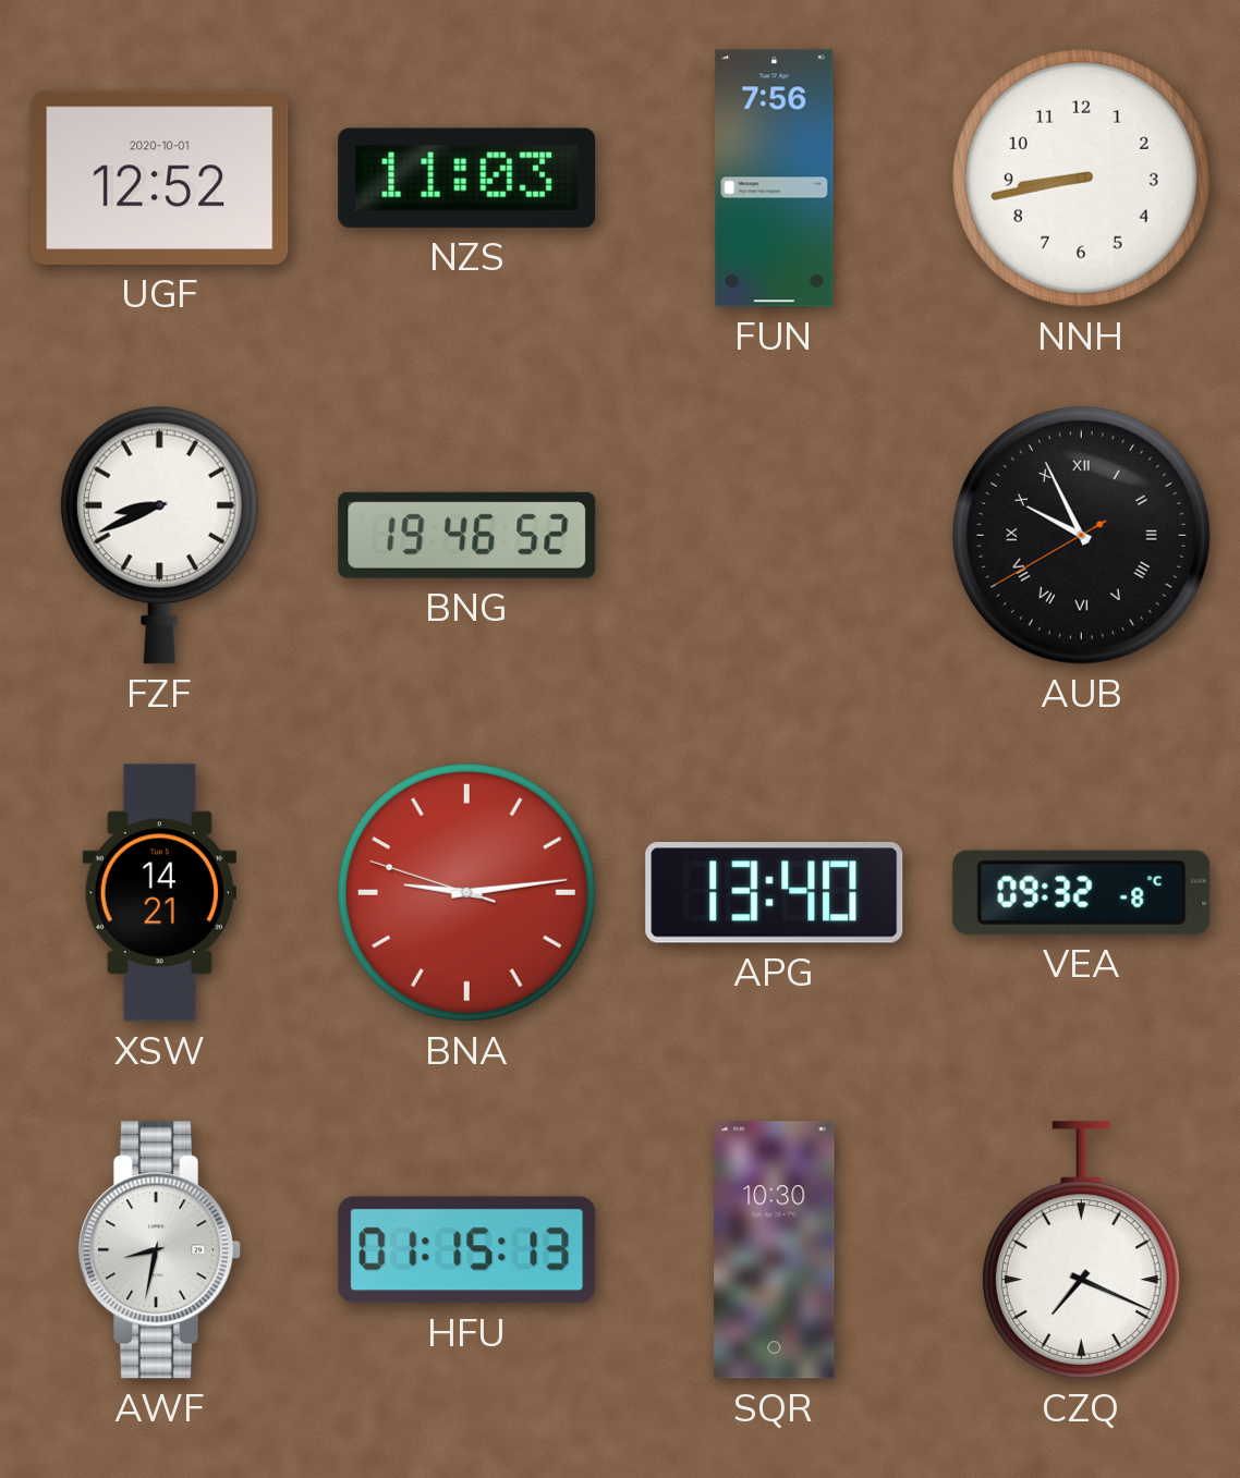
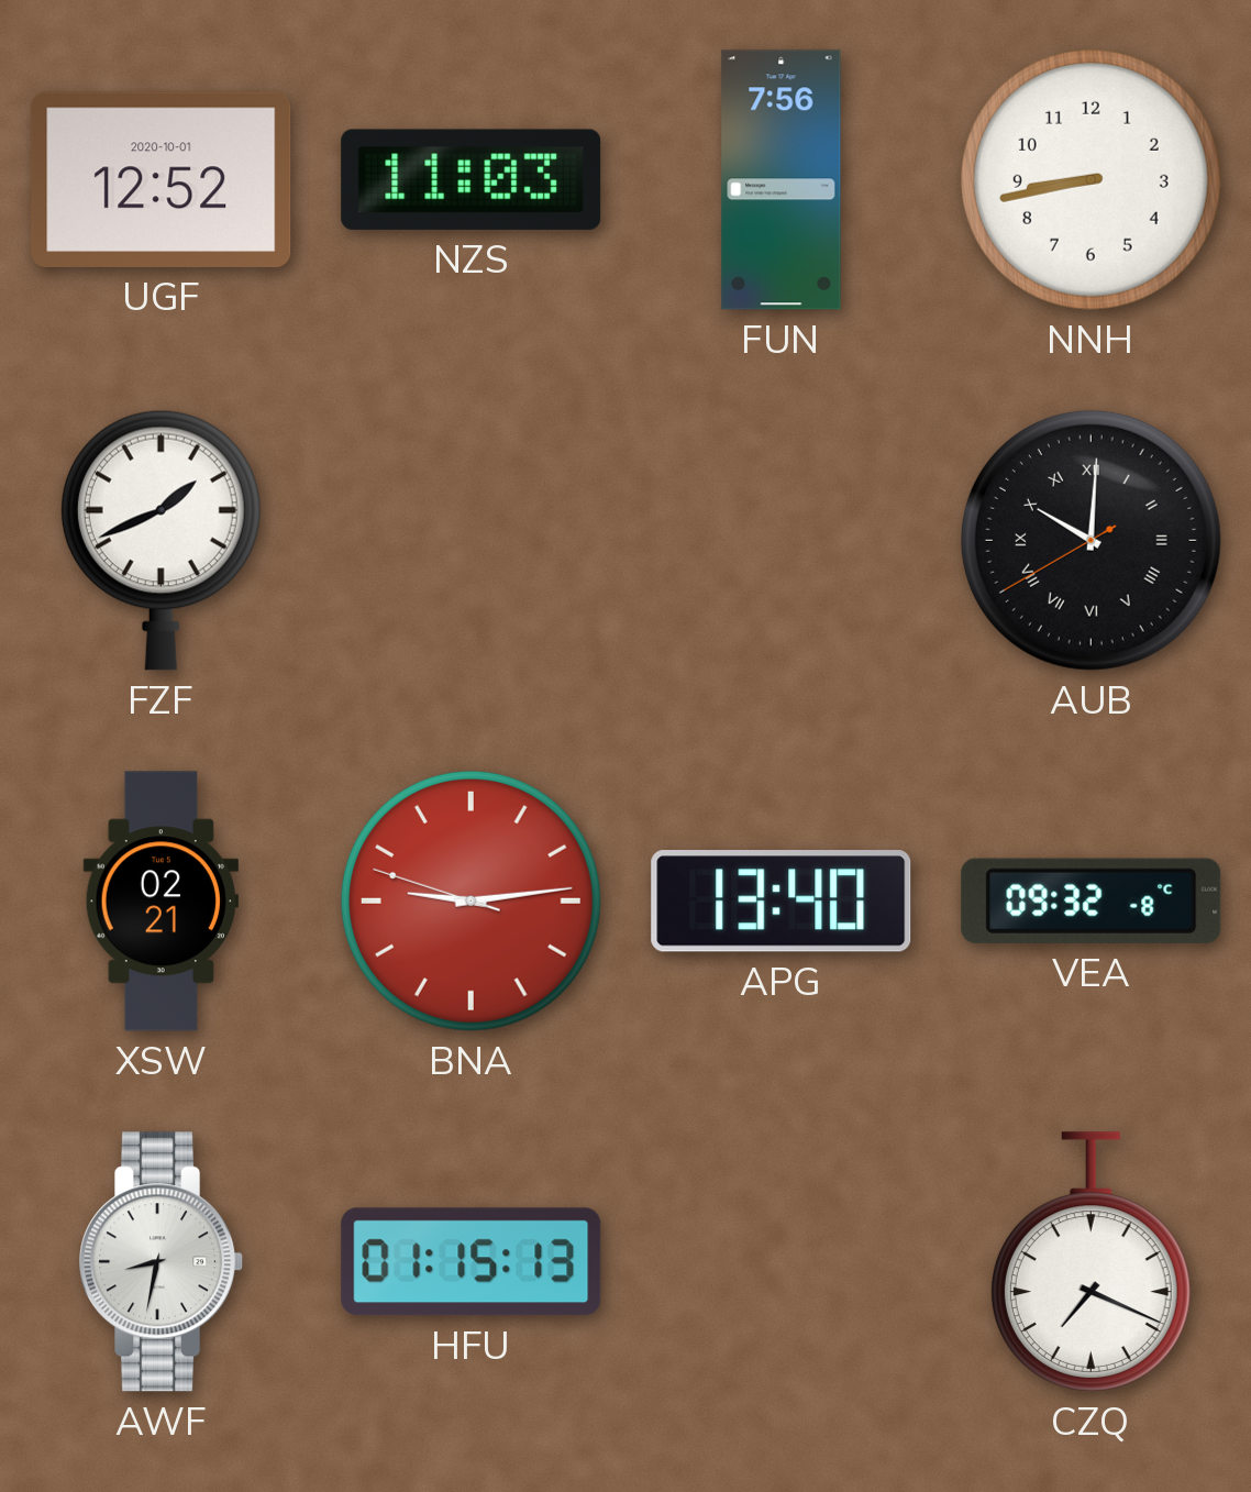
FZF: 8:41 -> 1:41 (160, 540)
BNG: 19:46 -> none (467, 535)
AUB: 9:55 -> 10:00 (1091, 540)
XSW: 14:21 -> 02:21 (160, 902)
SQR: 10:30 -> none (775, 1250)
